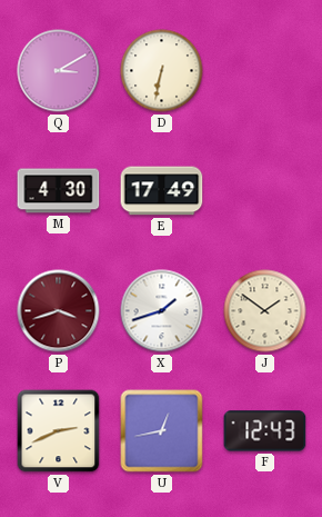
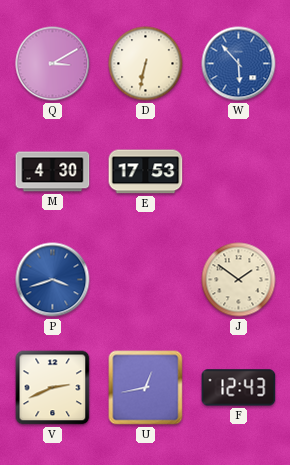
W: none -> 5:53 (239, 64)
E: 17:49 -> 17:53 (146, 172)
P dial: burgundy -> blue (53, 280)
X: 1:42 -> none (162, 311)
